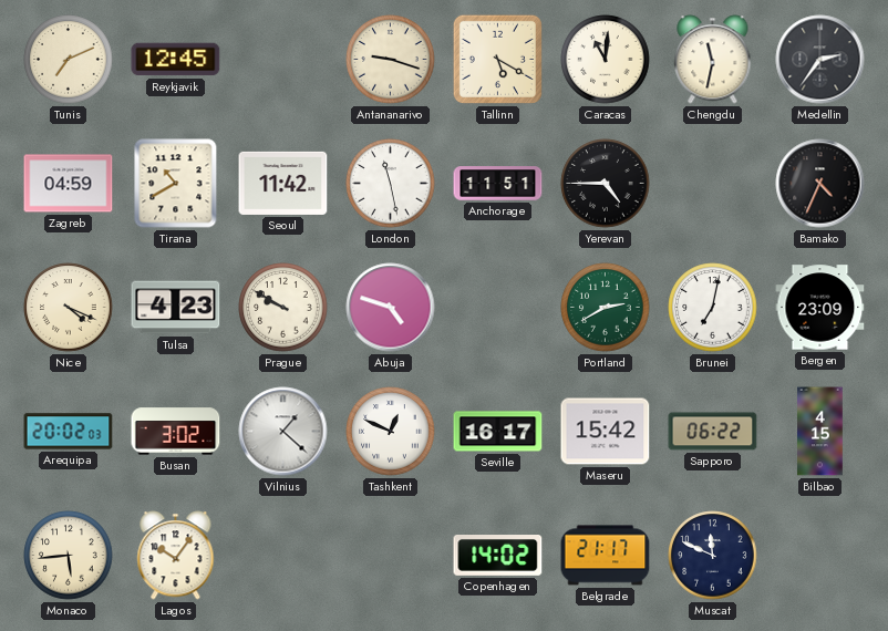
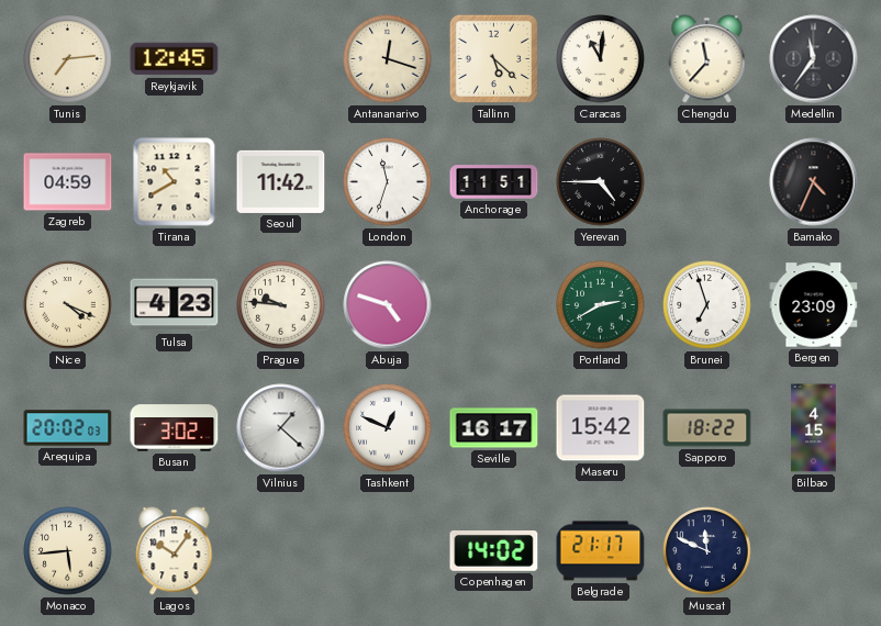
Tunis: 7:11 -> 7:14 (68, 59)
Antananarivo: 9:18 -> 12:18 (388, 59)
Tallinn: 5:20 -> 5:22 (493, 58)
Chengdu: 11:32 -> 11:37 (707, 59)
Medellin: 2:36 -> 11:36 (814, 59)
London: 11:28 -> 11:33 (388, 182)
Prague: 9:50 -> 9:46 (281, 305)
Brunei: 7:02 -> 6:57 (707, 305)
Sapporo: 06:22 -> 18:22 (707, 428)
